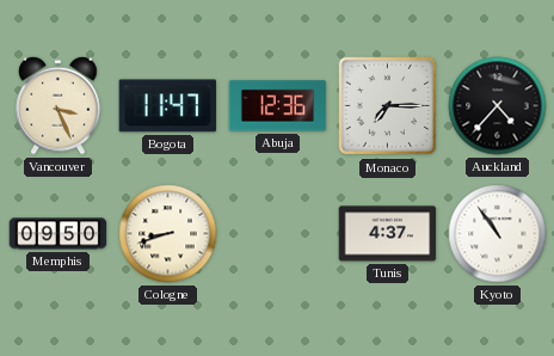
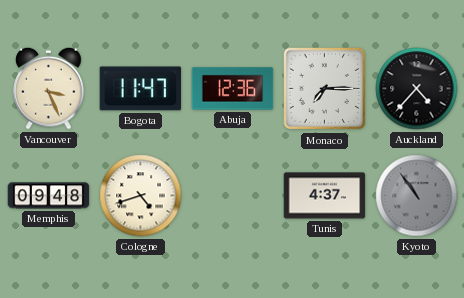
Memphis: 09:50 -> 09:48 (49, 196)
Cologne: 8:42 -> 4:42 (141, 196)
Kyoto dial: white -> grey (417, 196)
